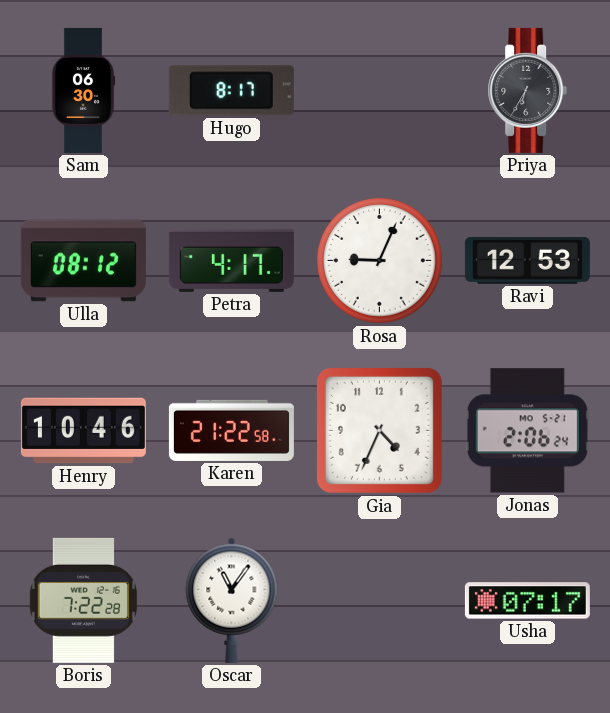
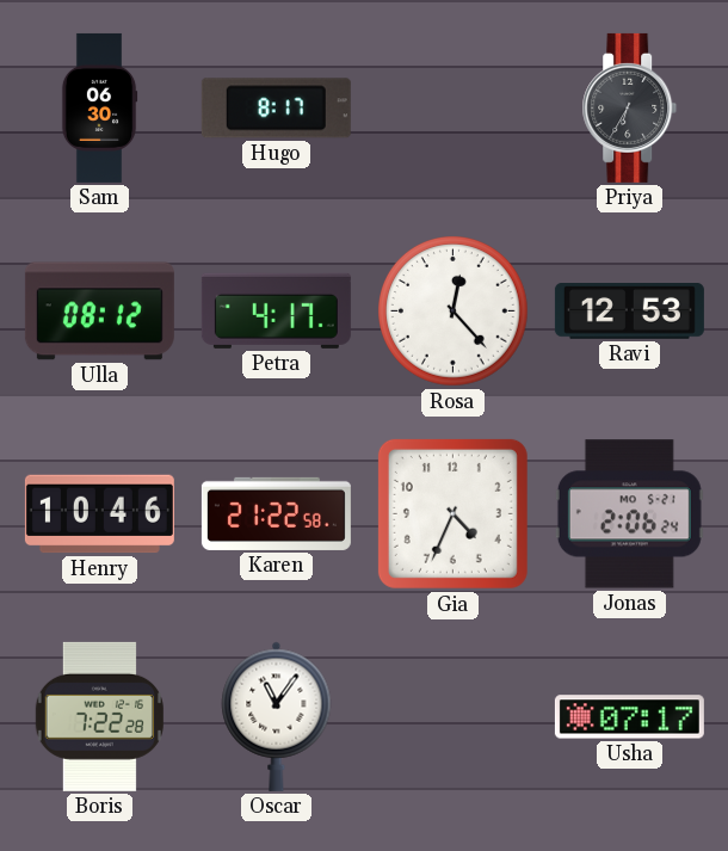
Rosa: 9:04 -> 12:23 (454, 312)
